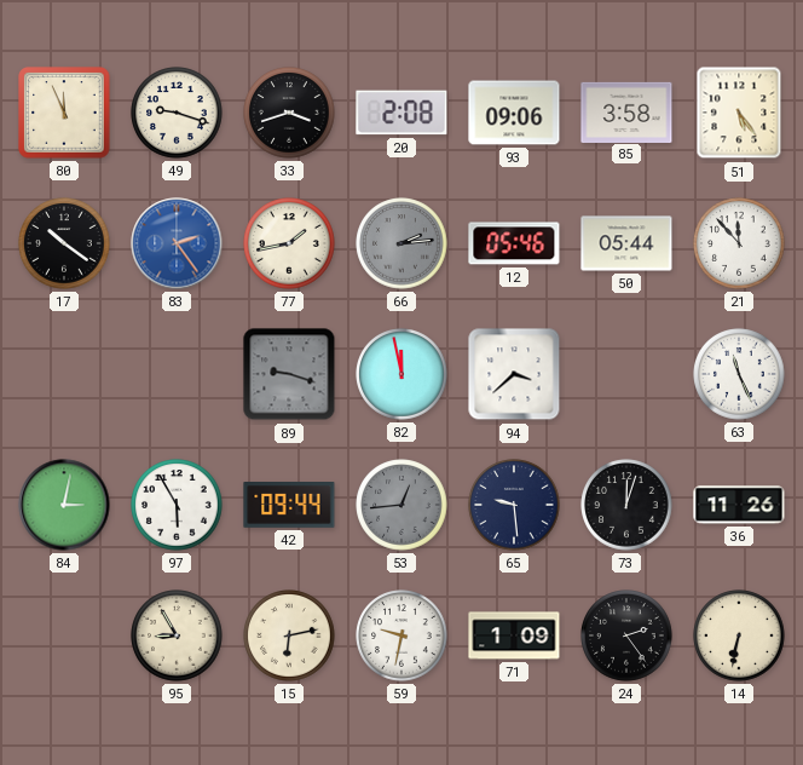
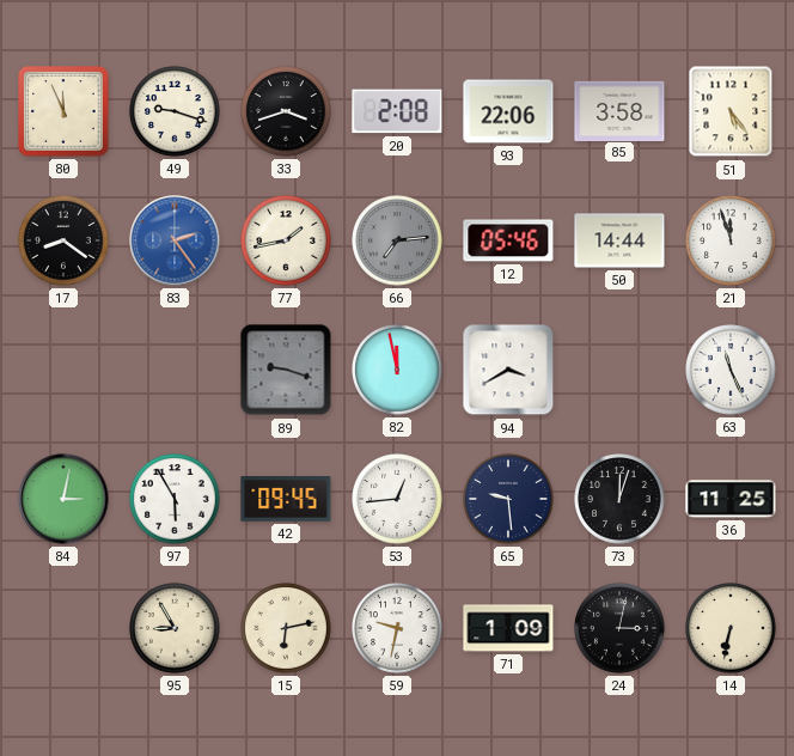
93: 09:06 -> 22:06 (508, 111)
17: 10:21 -> 8:21 (63, 240)
66: 2:14 -> 7:14 (397, 240)
50: 05:44 -> 14:44 (619, 240)
21: 11:53 -> 11:57 (731, 240)
94: 3:38 -> 3:40 (508, 370)
42: 09:44 -> 09:45 (286, 499)
53 dial: grey -> white (397, 499)
36: 11:26 -> 11:25 (731, 499)
24: 2:24 -> 3:02 (619, 628)
